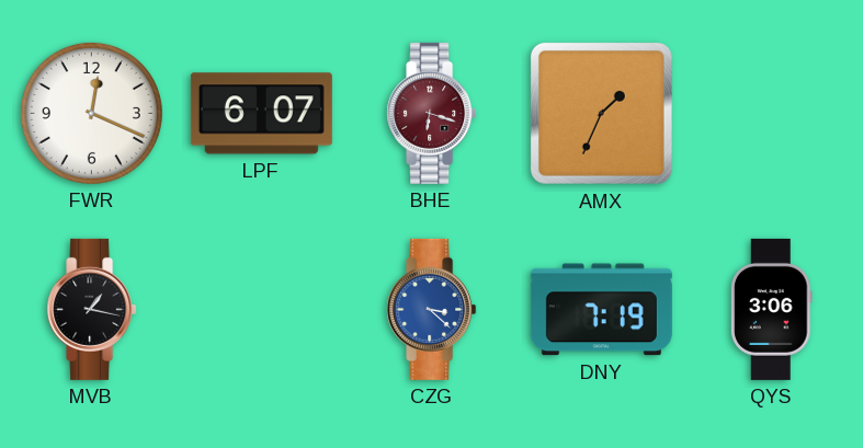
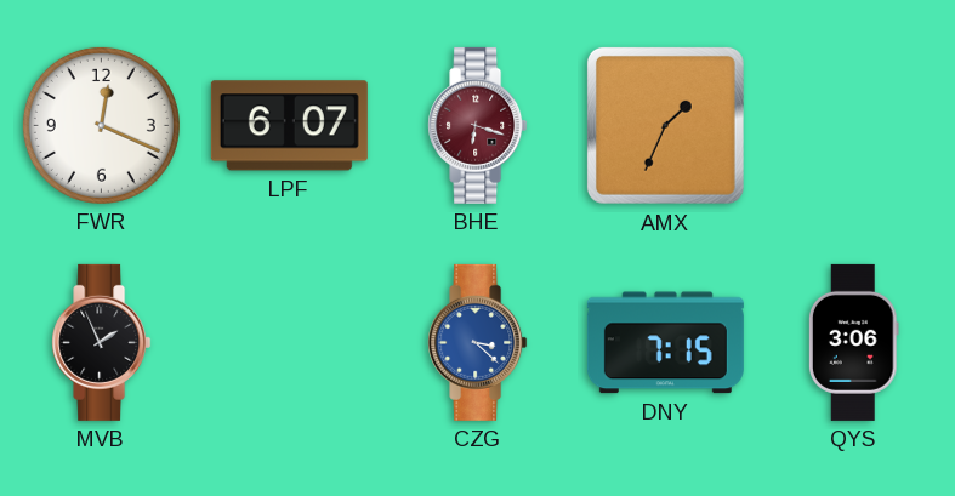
MVB: 1:17 -> 1:56 (102, 342)
DNY: 7:19 -> 7:15 (665, 343)
